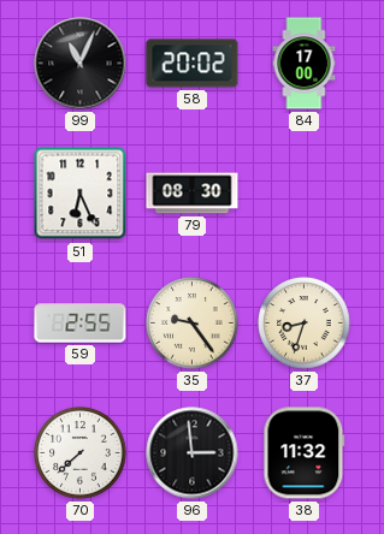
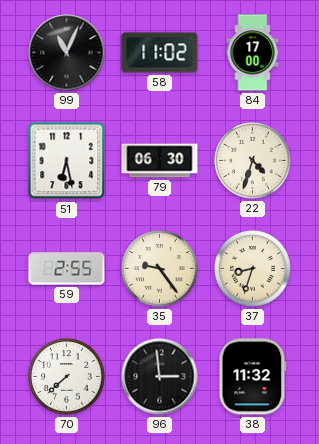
58: 20:02 -> 11:02 (160, 53)
51: 6:26 -> 6:28 (67, 161)
79: 08:30 -> 06:30 (160, 161)
22: none -> 4:33 (253, 161)
